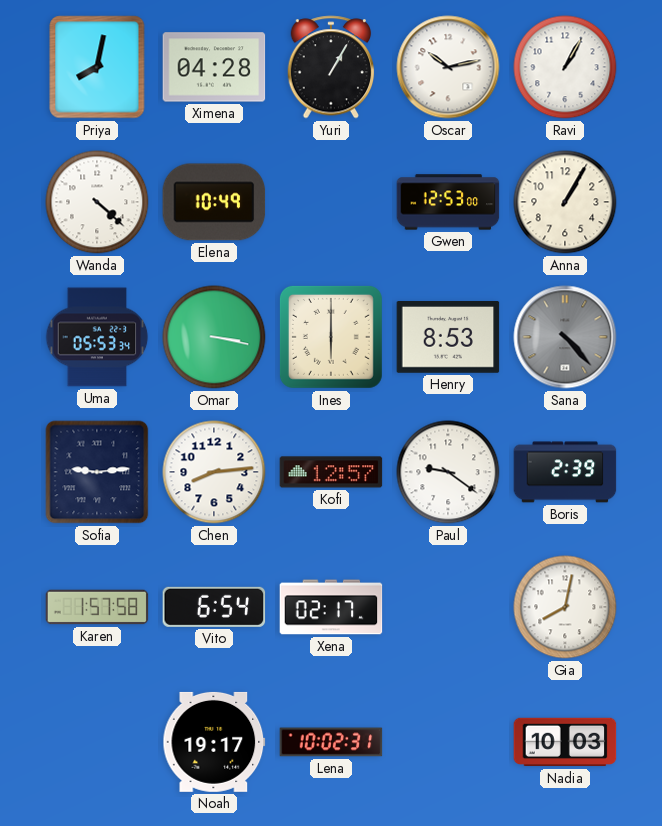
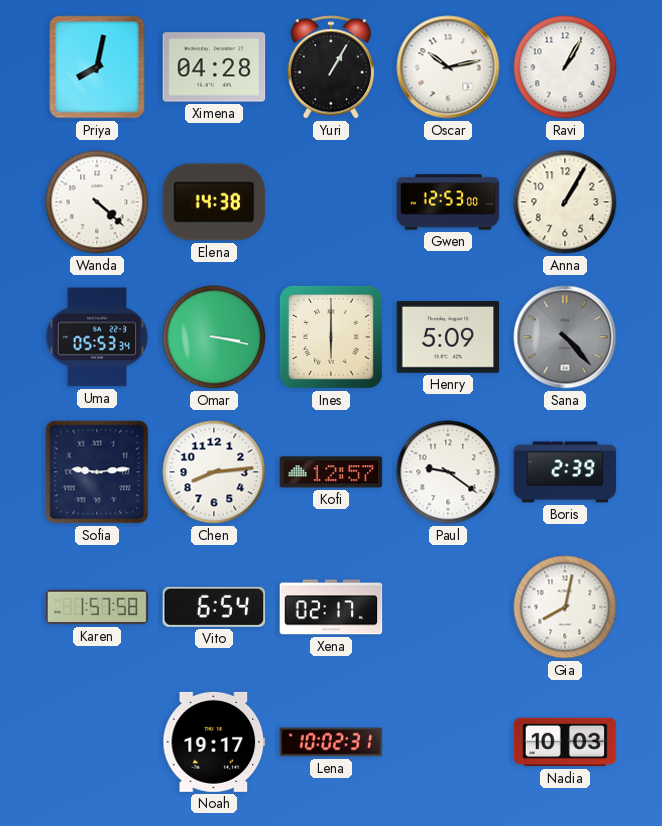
Elena: 10:49 -> 14:38 (214, 202)
Henry: 8:53 -> 5:09 (448, 338)
